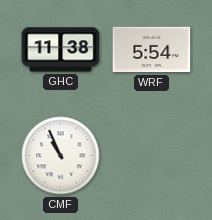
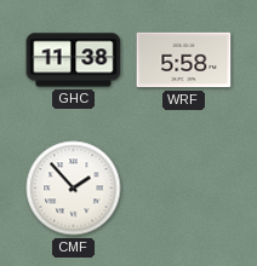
WRF: 5:54 -> 5:58 (184, 60)
CMF: 10:56 -> 1:53 (74, 189)
